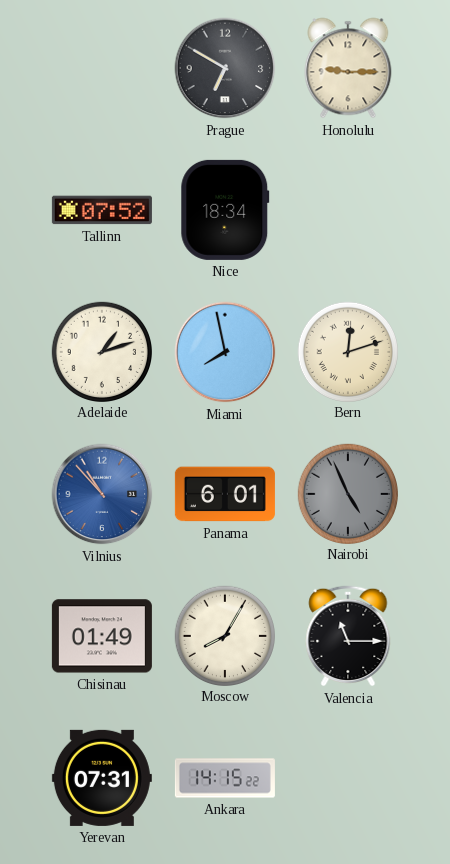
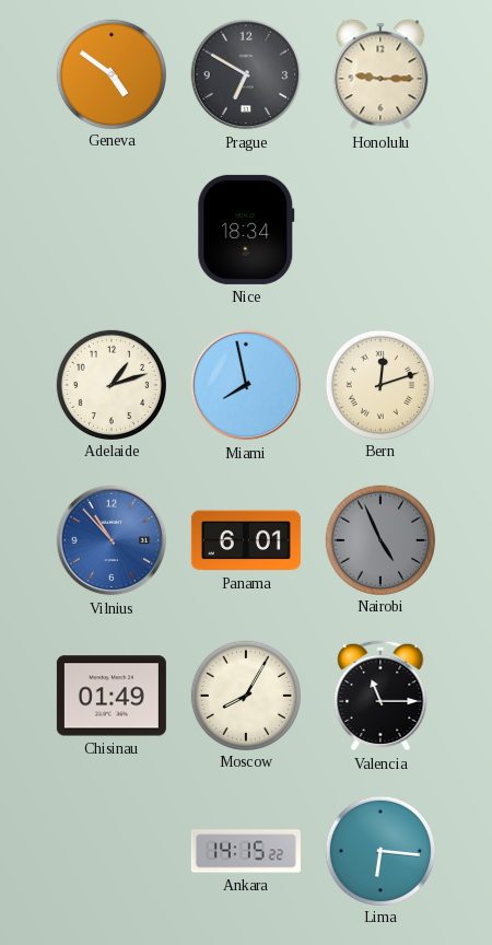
Geneva: none -> 4:51 (110, 73)
Tallinn: 07:52 -> none (102, 210)
Yerevan: 07:31 -> none (102, 778)
Lima: none -> 6:16 (379, 850)
